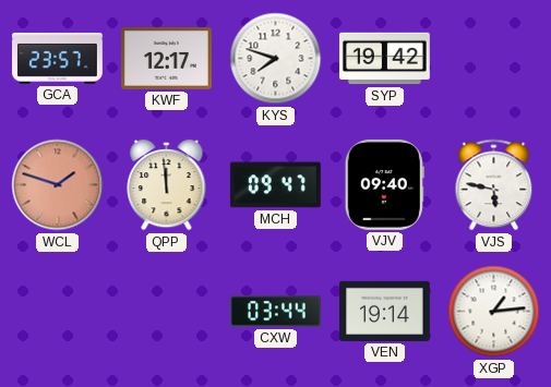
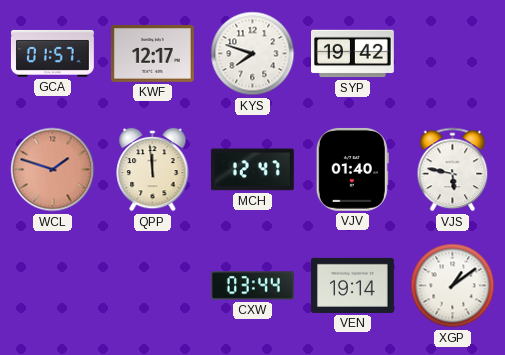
GCA: 23:57 -> 01:57 (52, 53)
MCH: 09:47 -> 12:47 (252, 170)
VJV: 09:40 -> 01:40 (352, 169)
XGP: 1:14 -> 1:09 (453, 286)
